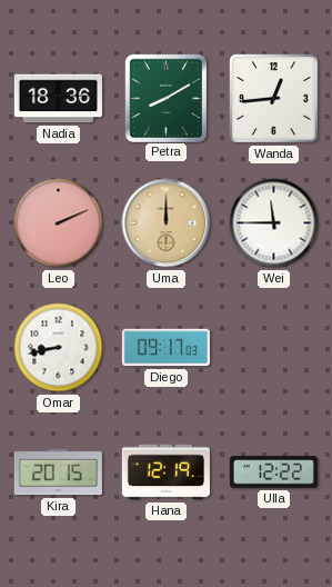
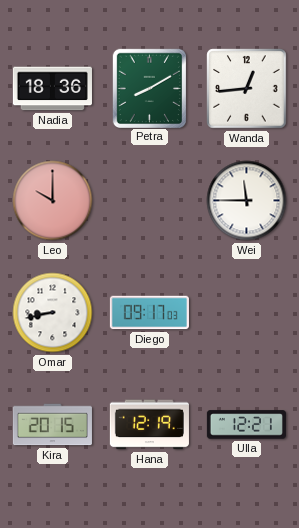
Leo: 2:11 -> 10:00 (53, 201)
Uma: 12:00 -> none (167, 223)
Ulla: 12:22 -> 12:21 (246, 425)
